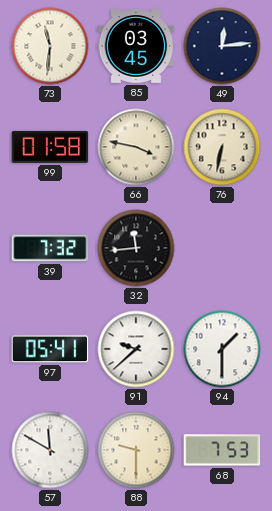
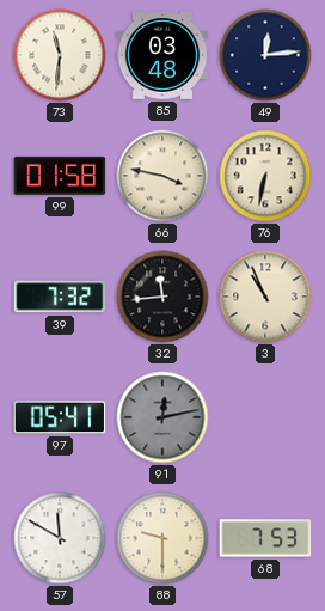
85: 03:45 -> 03:48 (162, 55)
3: none -> 10:56 (265, 297)
91: 9:38 -> 12:13 (162, 417)
91 dial: white -> grey (162, 417)
94: 1:30 -> none (222, 349)
